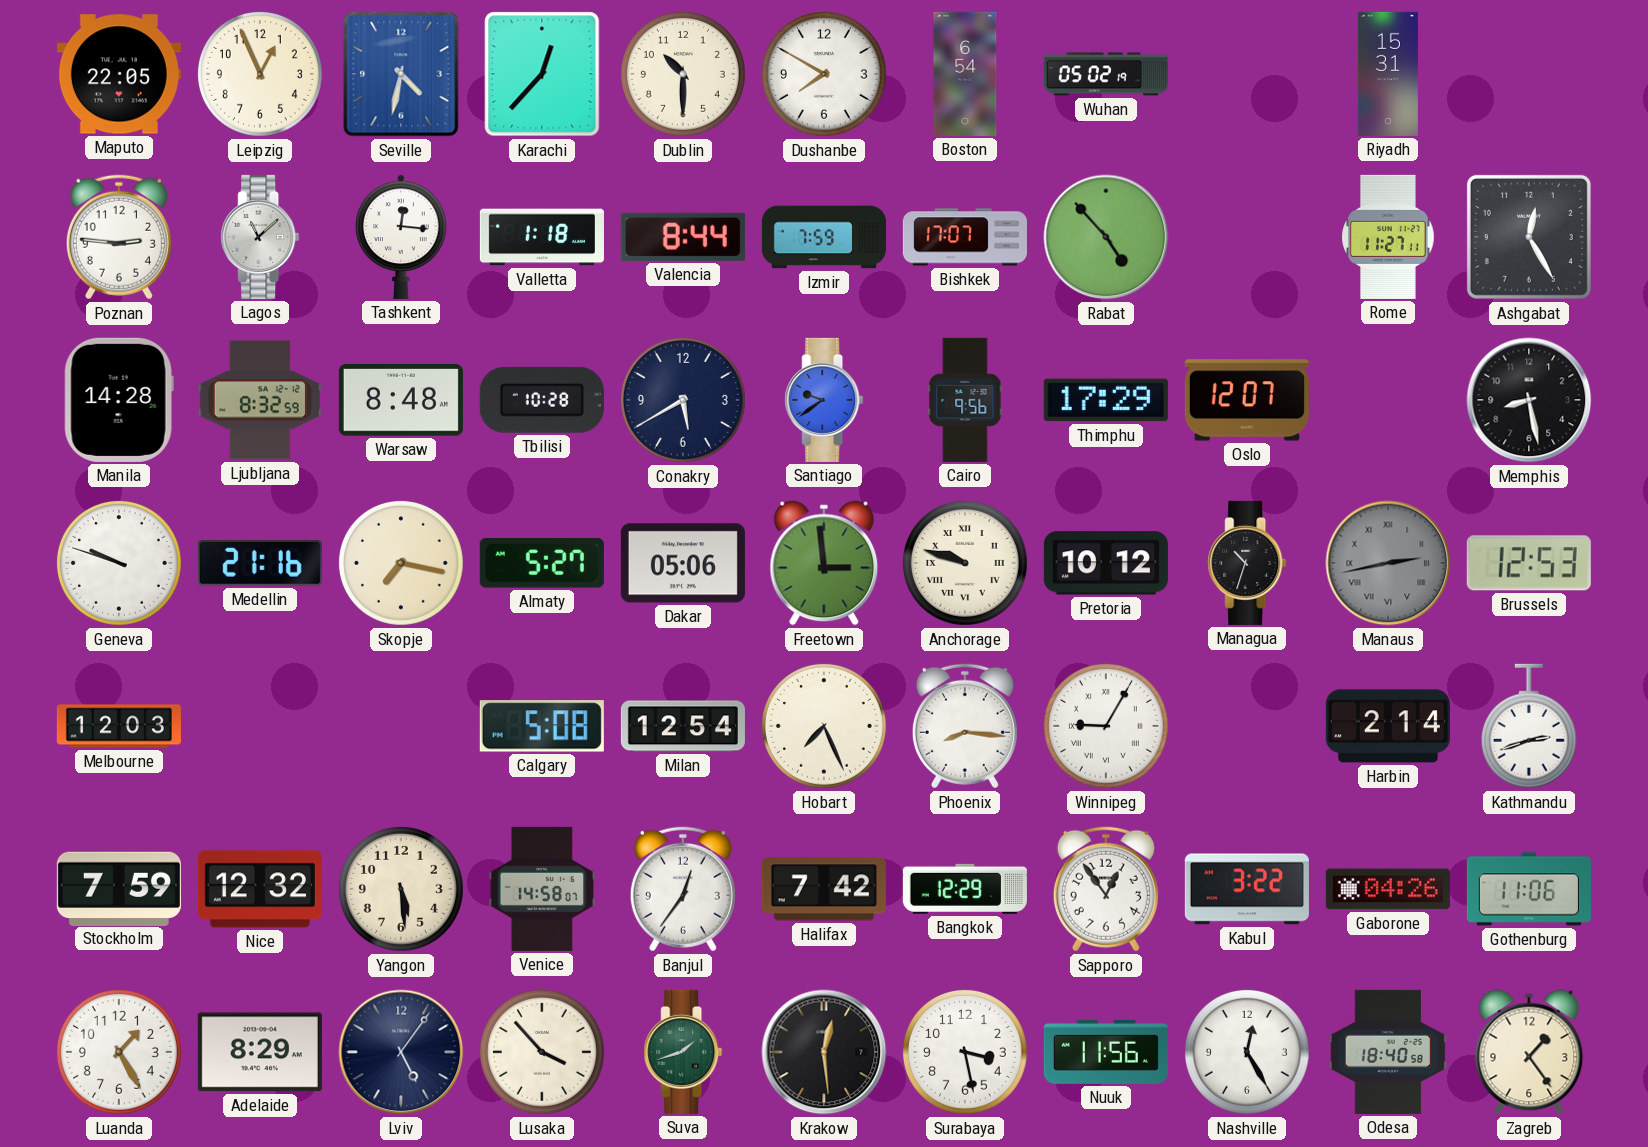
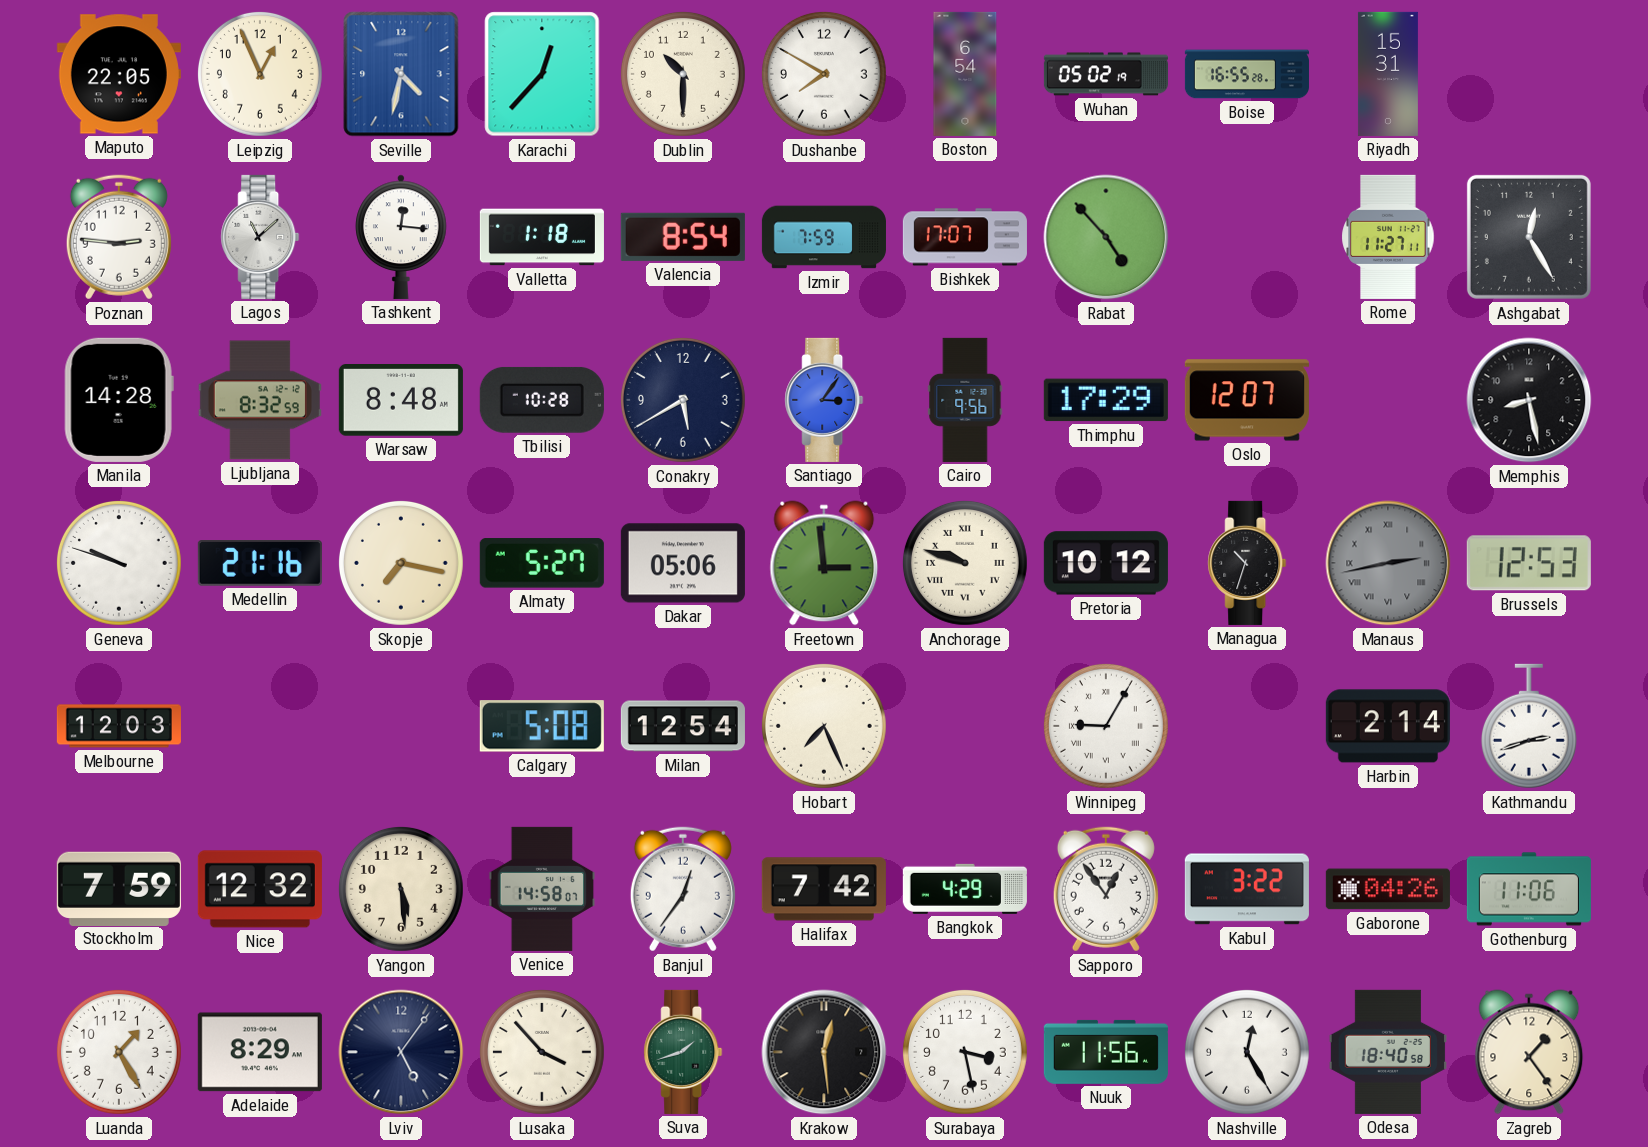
Boise: none -> 16:55 (1247, 74)
Valencia: 8:44 -> 8:54 (683, 237)
Santiago: 9:39 -> 3:06 (824, 400)
Phoenix: 8:16 -> none (965, 726)
Bangkok: 12:29 -> 4:29 (965, 889)
